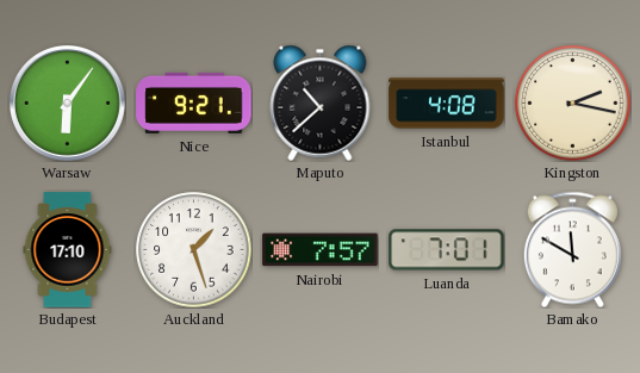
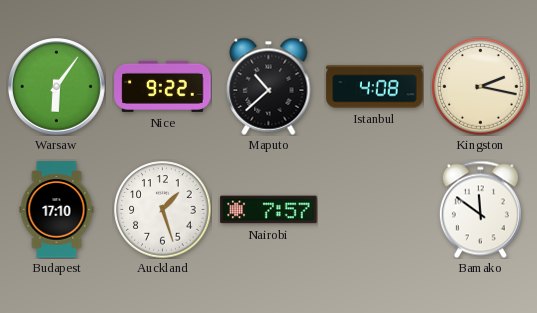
Nice: 9:21 -> 9:22 (163, 86)
Luanda: 7:01 -> none (447, 250)
Bamako: 11:50 -> 11:51 (480, 209)
